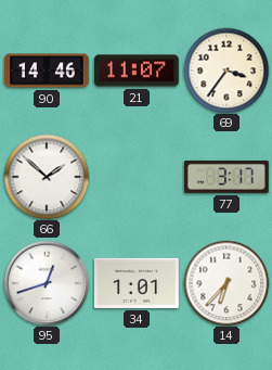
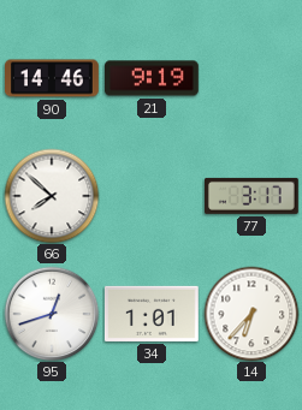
21: 11:07 -> 9:19 (152, 78)
69: 3:36 -> none (226, 71)
66: 1:52 -> 7:52 (52, 196)
